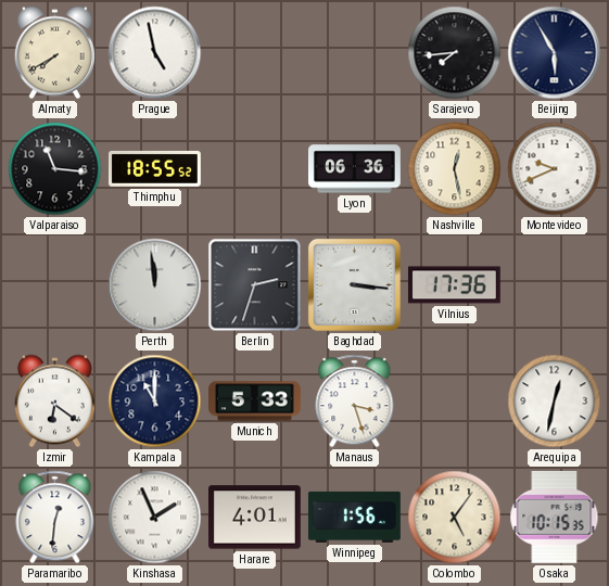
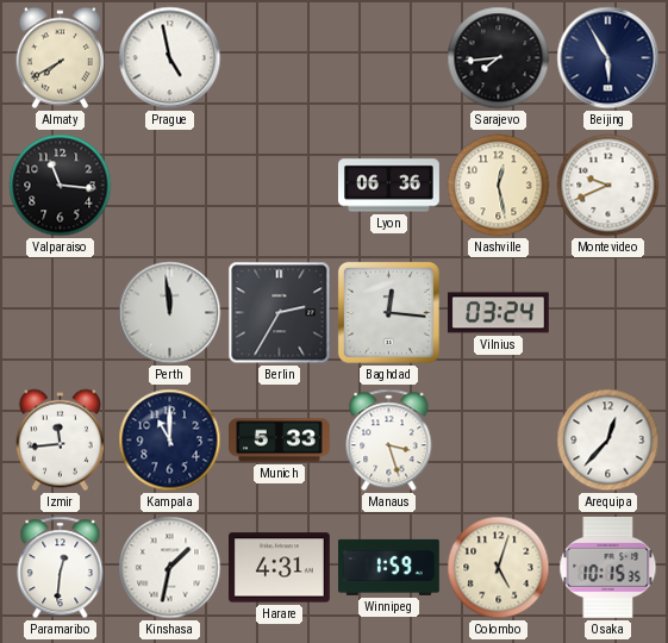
Thimphu: 18:55 -> none (155, 169)
Berlin: 2:33 -> 2:35 (280, 313)
Baghdad: 3:16 -> 12:16 (388, 312)
Vilnius: 17:36 -> 03:24 (498, 313)
Izmir: 6:21 -> 11:44 (60, 441)
Arequipa: 12:32 -> 12:37 (608, 441)
Kinshasa: 1:56 -> 1:32 (170, 568)
Harare: 4:01 -> 4:31 (279, 568)
Winnipeg: 1:56 -> 1:59 (388, 567)
Colombo: 5:06 -> 5:03 (499, 568)
